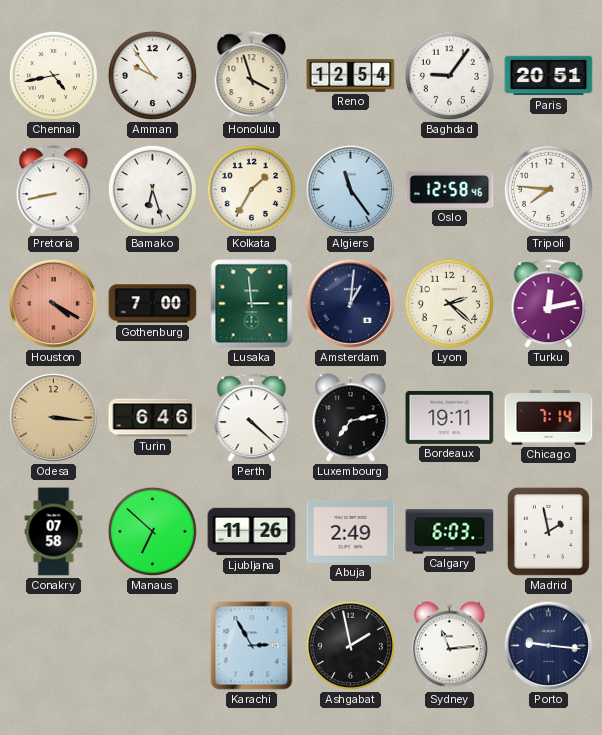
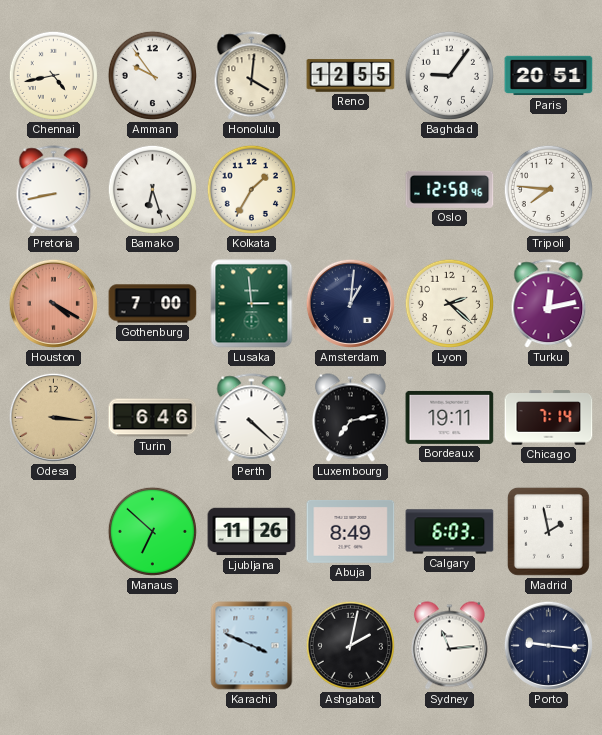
Honolulu: 3:57 -> 4:01 (252, 76)
Reno: 12:54 -> 12:55 (351, 76)
Algiers: 11:24 -> none (350, 189)
Conakry: 07:58 -> none (54, 532)
Abuja: 2:49 -> 8:49 (351, 531)
Karachi: 2:55 -> 3:49 (252, 646)
Ashgabat: 1:58 -> 2:02 (350, 645)
